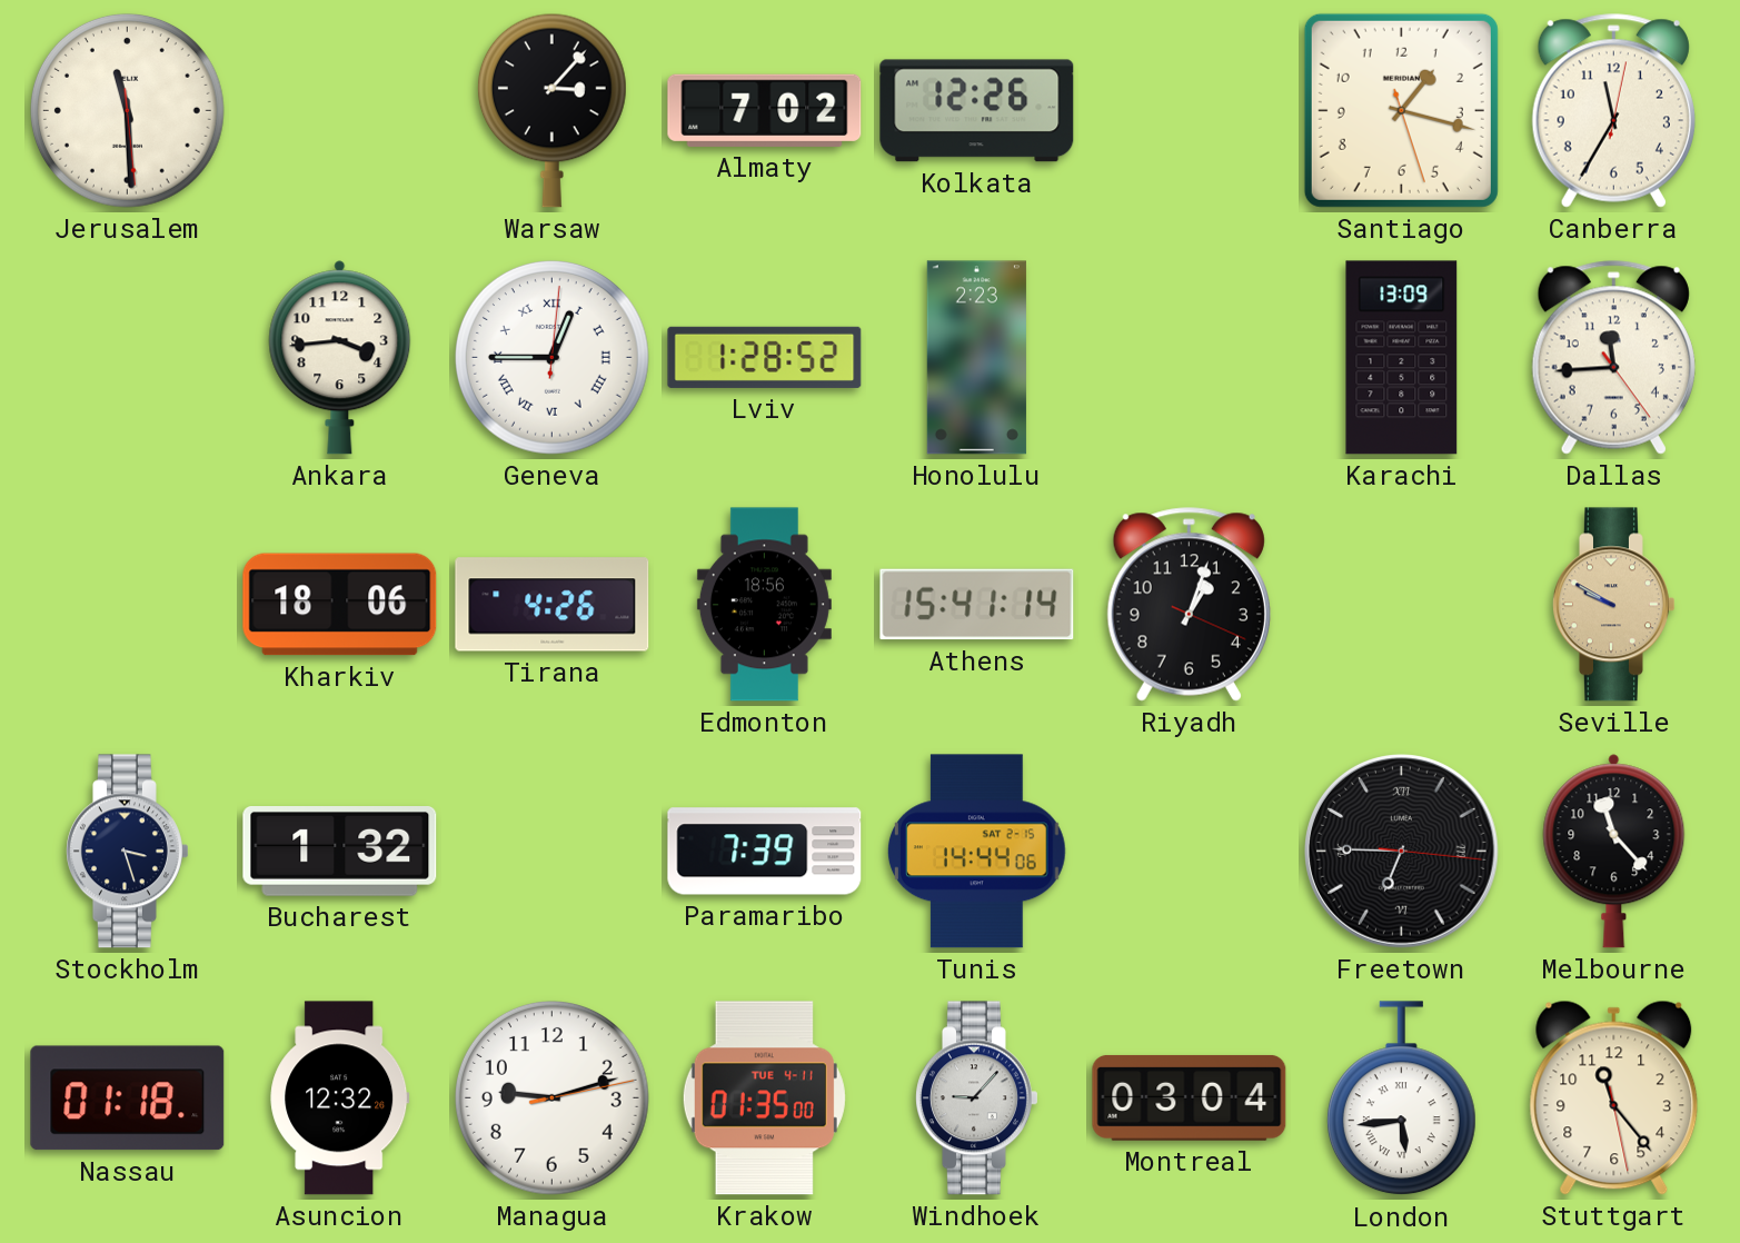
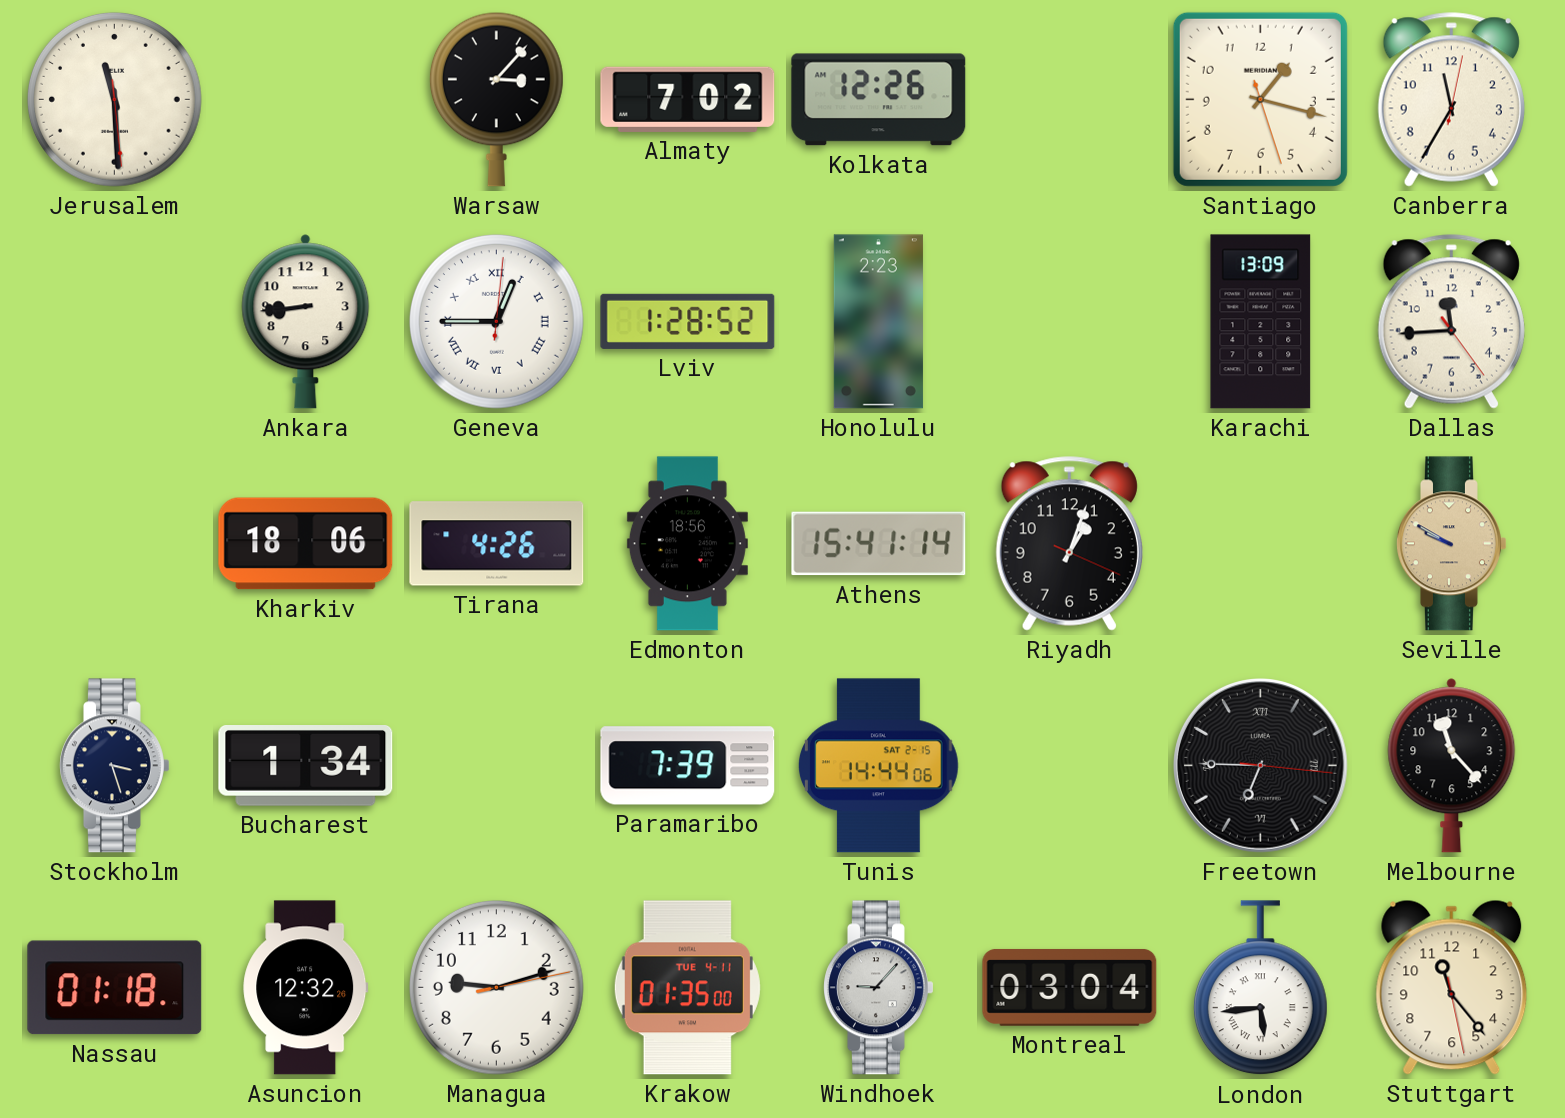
Ankara: 3:44 -> 8:44 (306, 322)
Bucharest: 1:32 -> 1:34 (306, 766)
